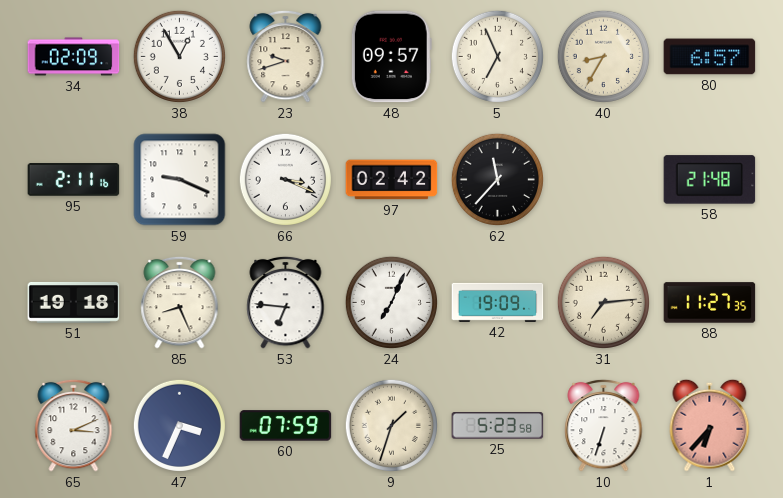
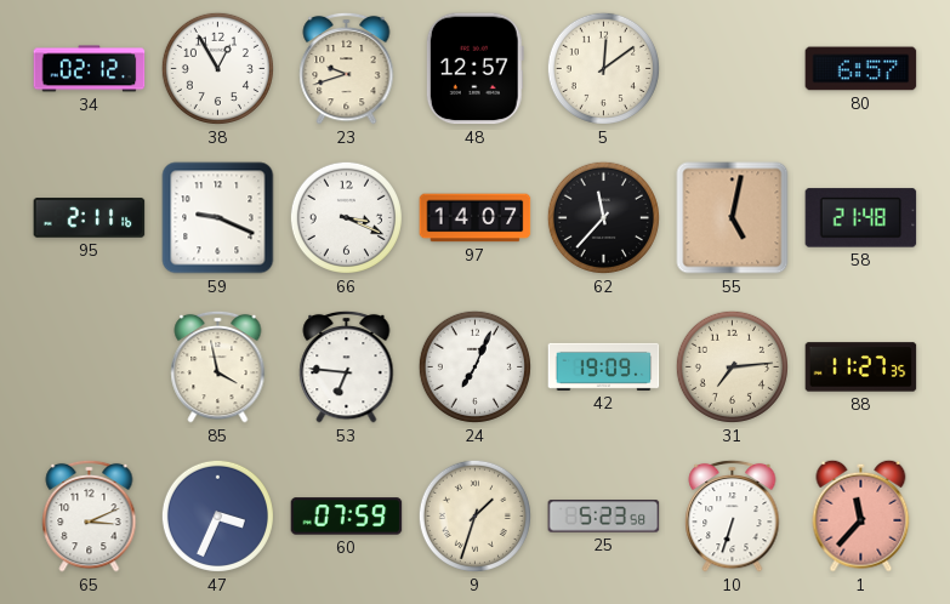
34: 02:09 -> 02:12 (90, 69)
48: 09:57 -> 12:57 (474, 69)
5: 6:56 -> 12:09 (603, 68)
40: 8:35 -> none (603, 56)
97: 02:42 -> 14:07 (476, 218)
55: none -> 5:02 (733, 218)
51: 19:18 -> none (74, 302)
85: 8:26 -> 3:58 (218, 366)
1: 6:37 -> 11:37 (861, 515)
